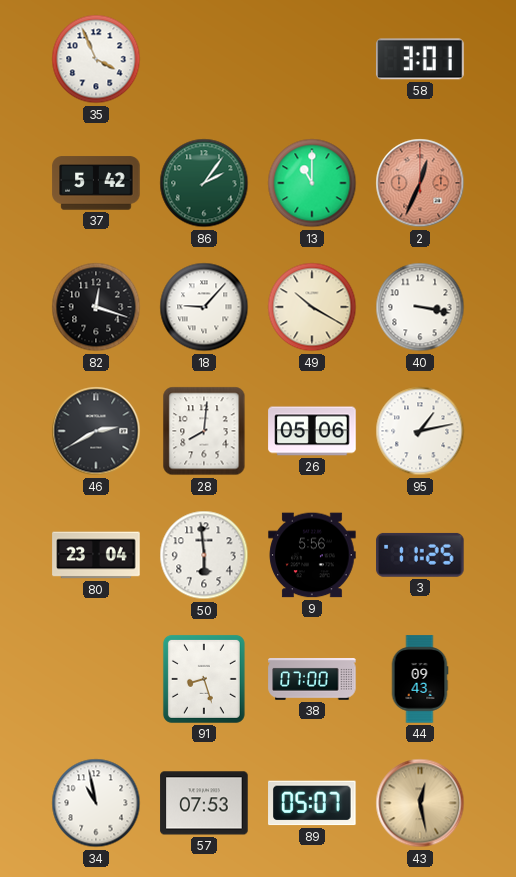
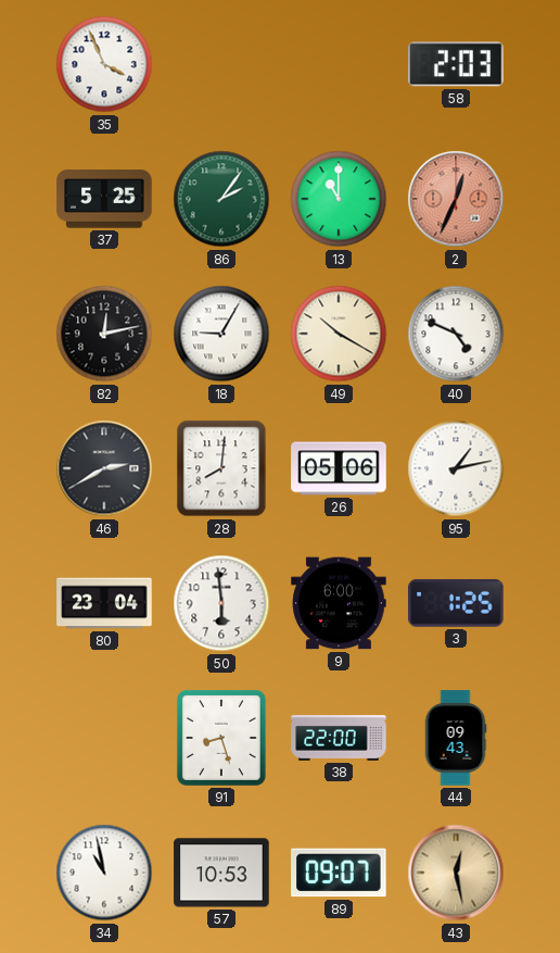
58: 3:01 -> 2:03 (456, 64)
37: 5:42 -> 5:25 (104, 199)
82: 12:18 -> 12:13 (104, 334)
18: 9:07 -> 9:05 (221, 334)
40: 3:17 -> 4:49 (456, 334)
9: 5:56 -> 6:00 (339, 603)
3: 11:25 -> 1:25 (456, 603)
38: 07:00 -> 22:00 (339, 739)
57: 07:53 -> 10:53 (221, 873)
89: 05:07 -> 09:07 (339, 873)
